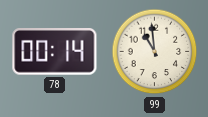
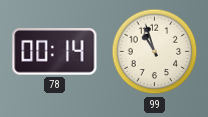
99: 10:59 -> 10:57 (155, 52)
